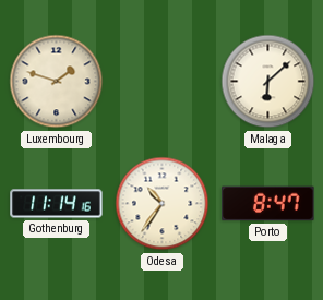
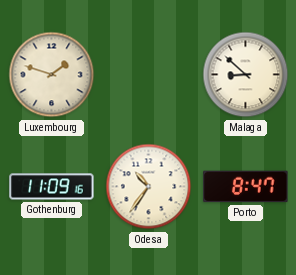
Malaga: 6:08 -> 8:52 (246, 75)
Gothenburg: 11:14 -> 11:09 (52, 187)
